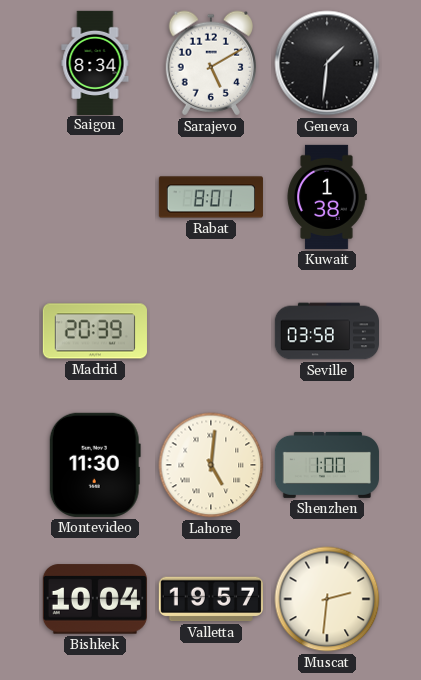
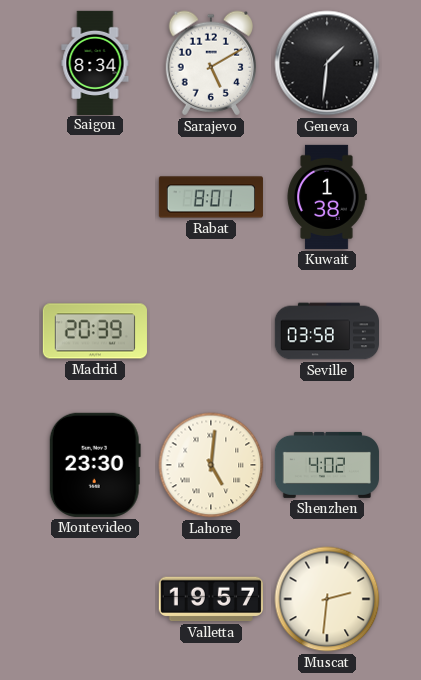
Montevideo: 11:30 -> 23:30 (95, 465)
Shenzhen: 1:00 -> 4:02 (327, 465)
Bishkek: 10:04 -> none (95, 599)
